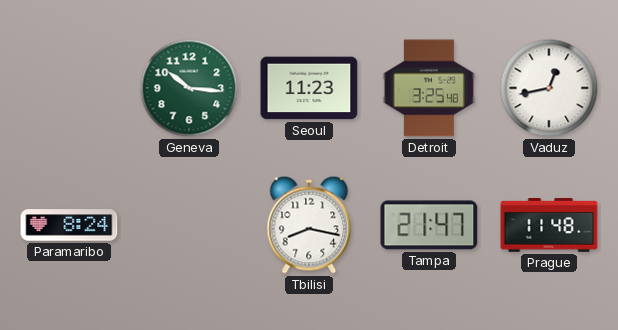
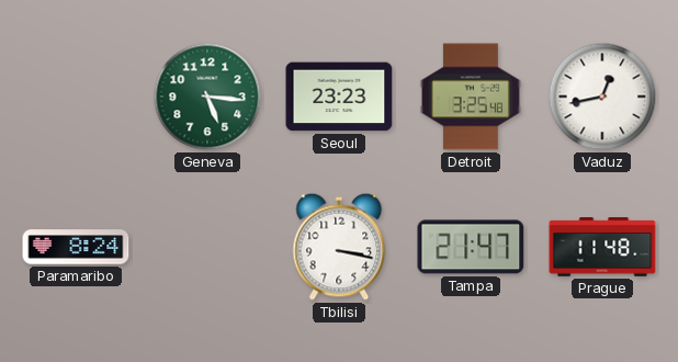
Geneva: 10:16 -> 5:16 (207, 97)
Seoul: 11:23 -> 23:23 (339, 97)
Tbilisi: 8:17 -> 3:17 (339, 247)
